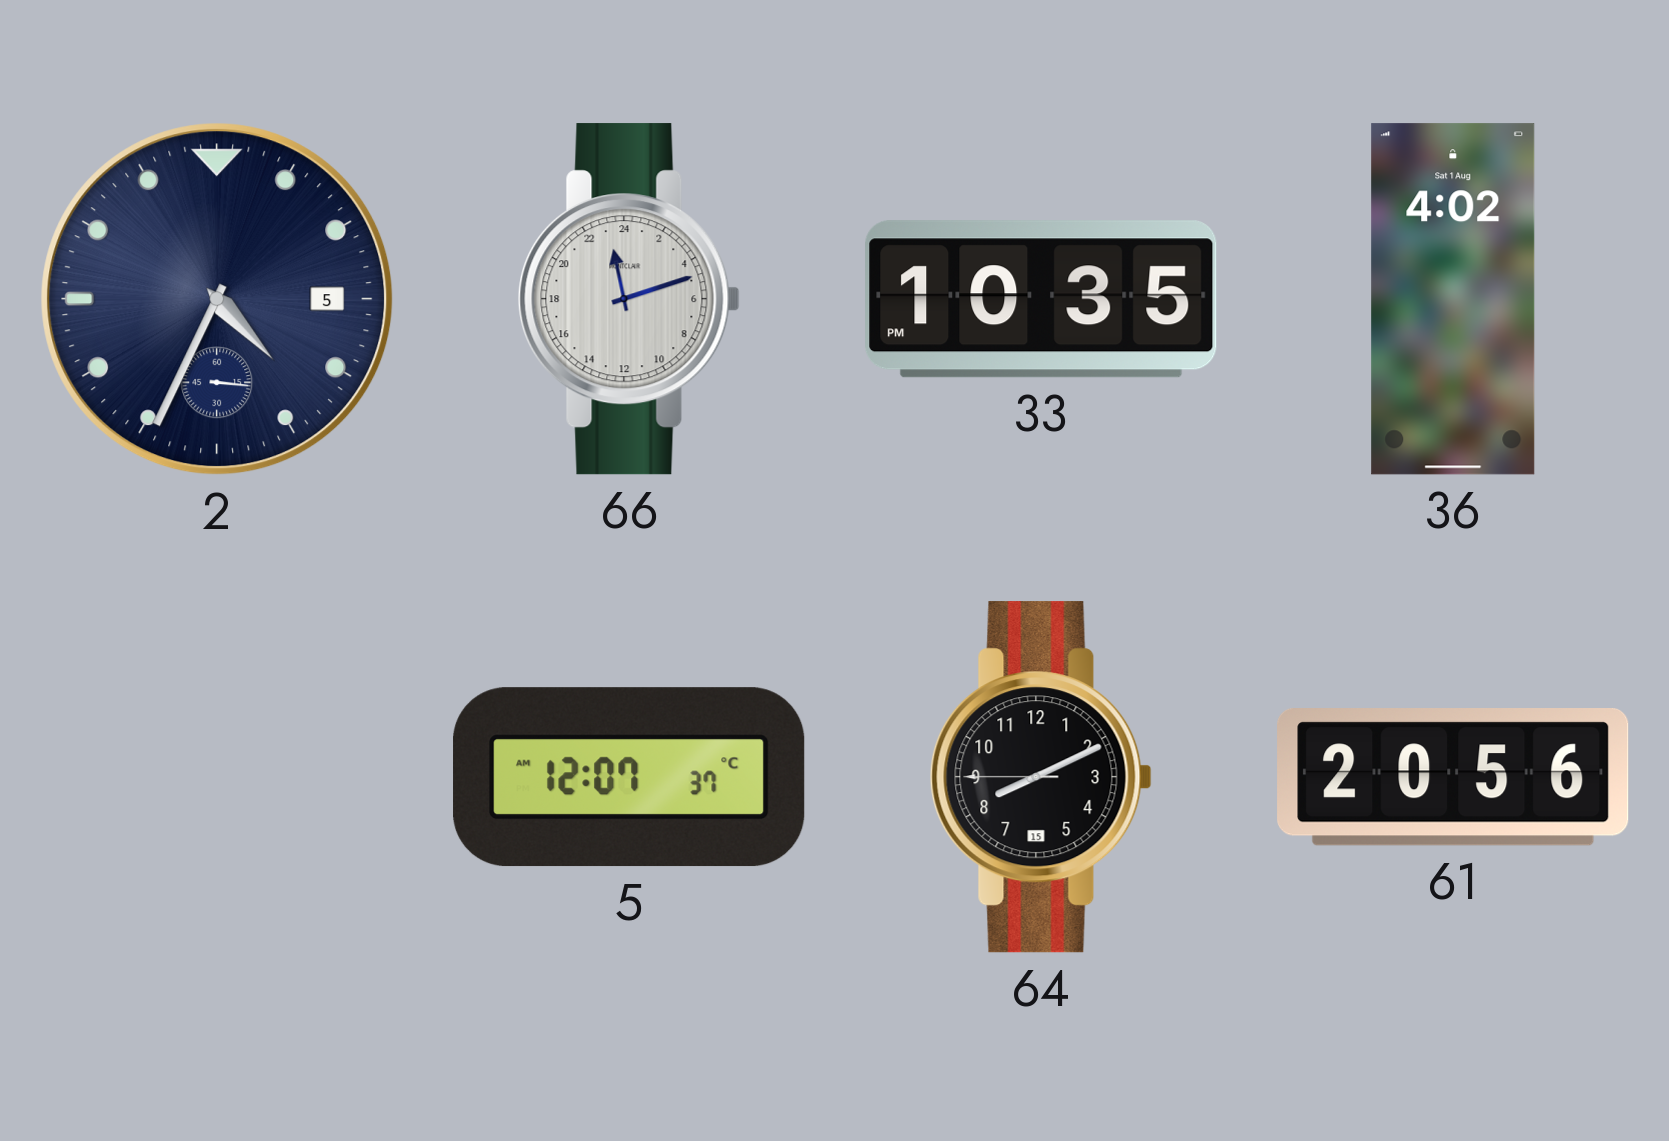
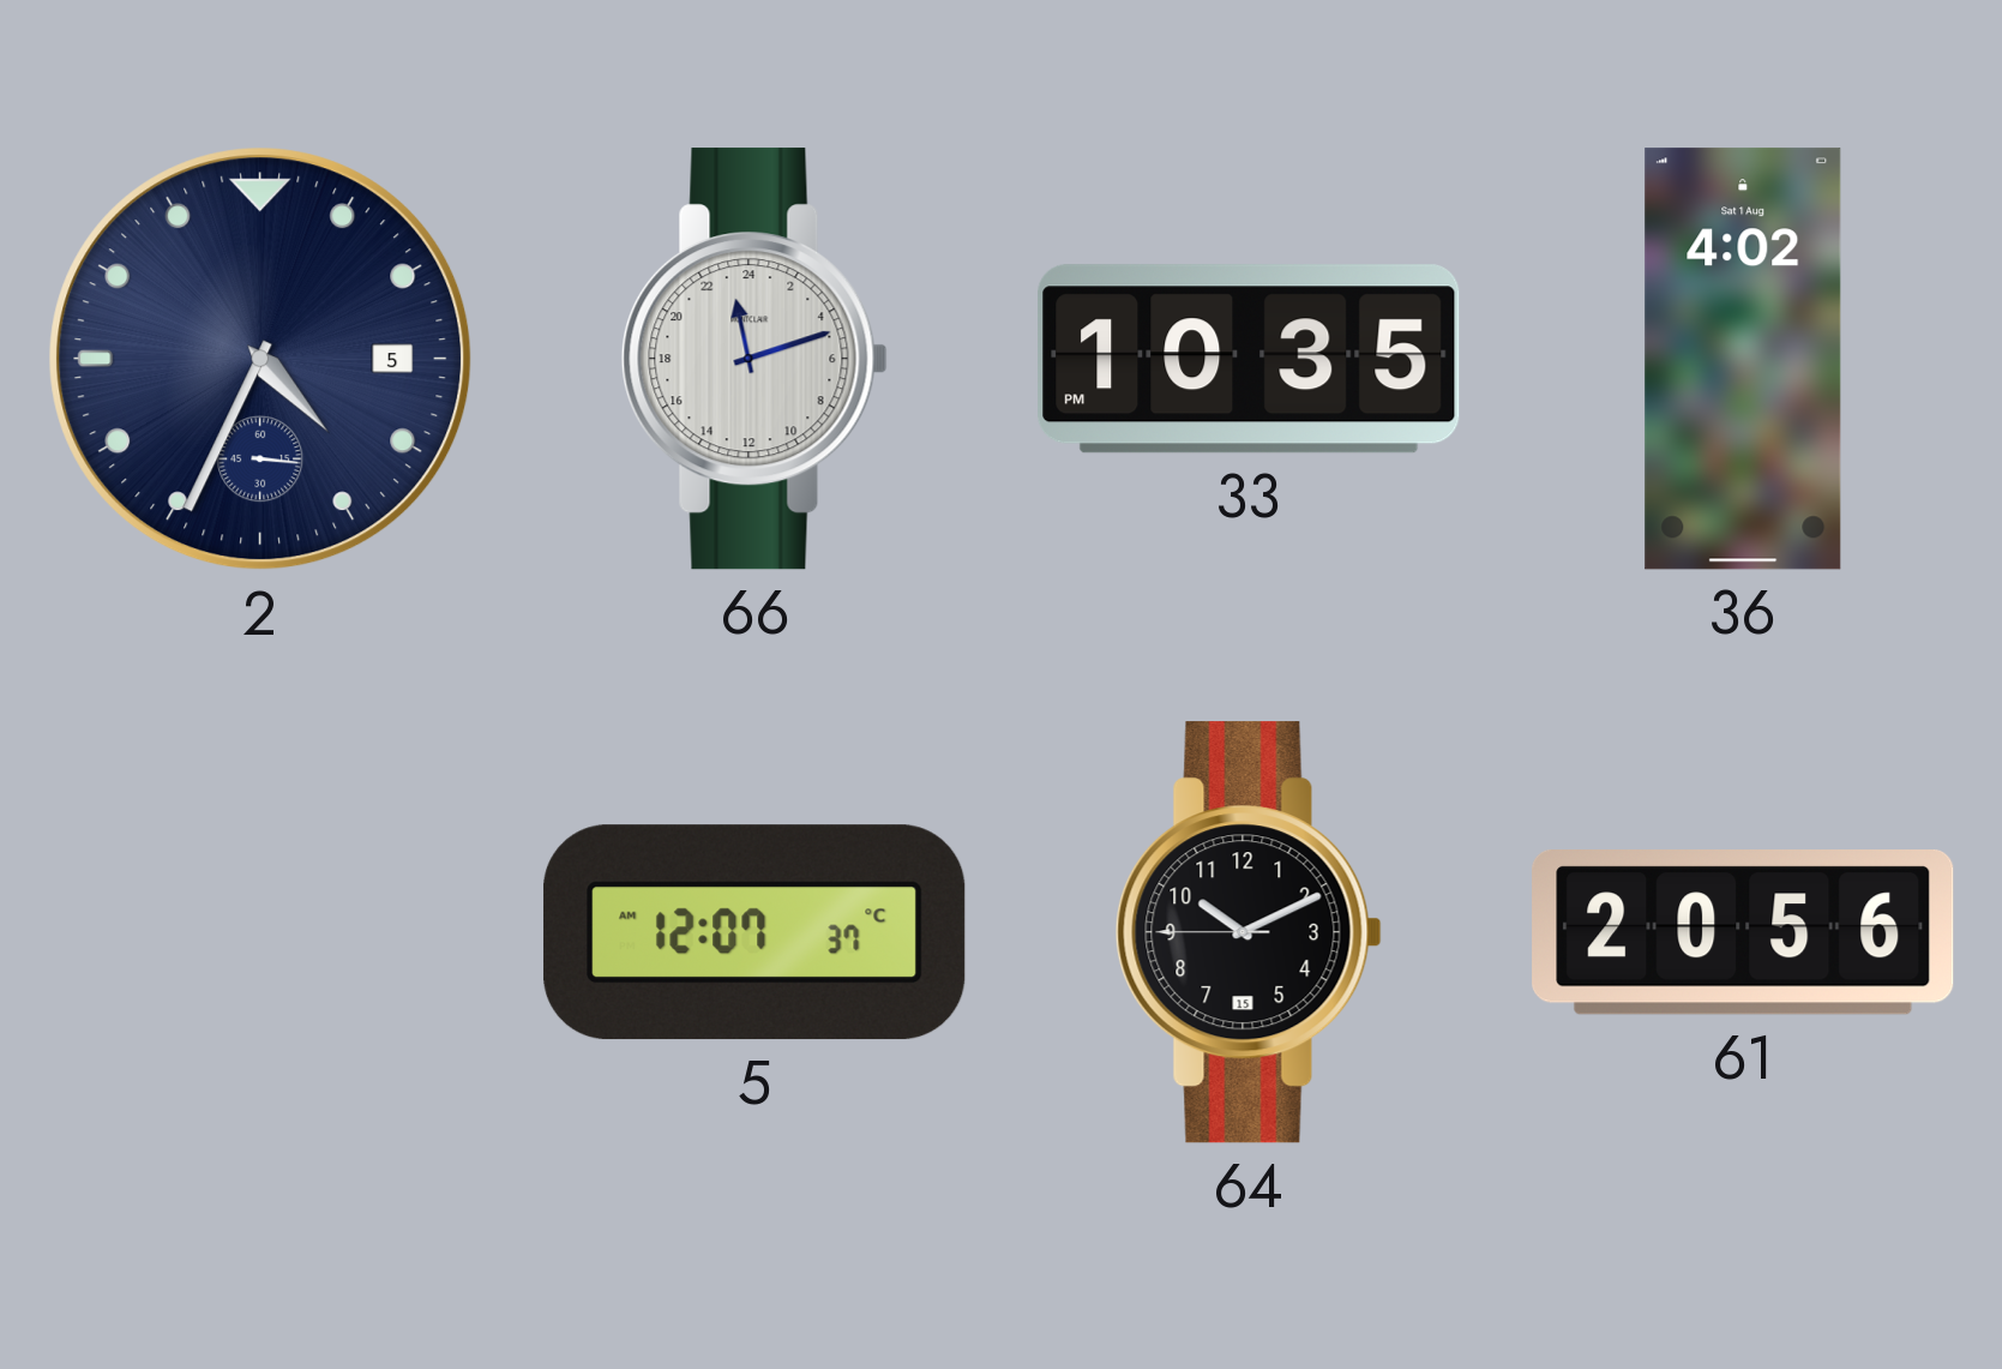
64: 8:10 -> 10:10 (1249, 932)
